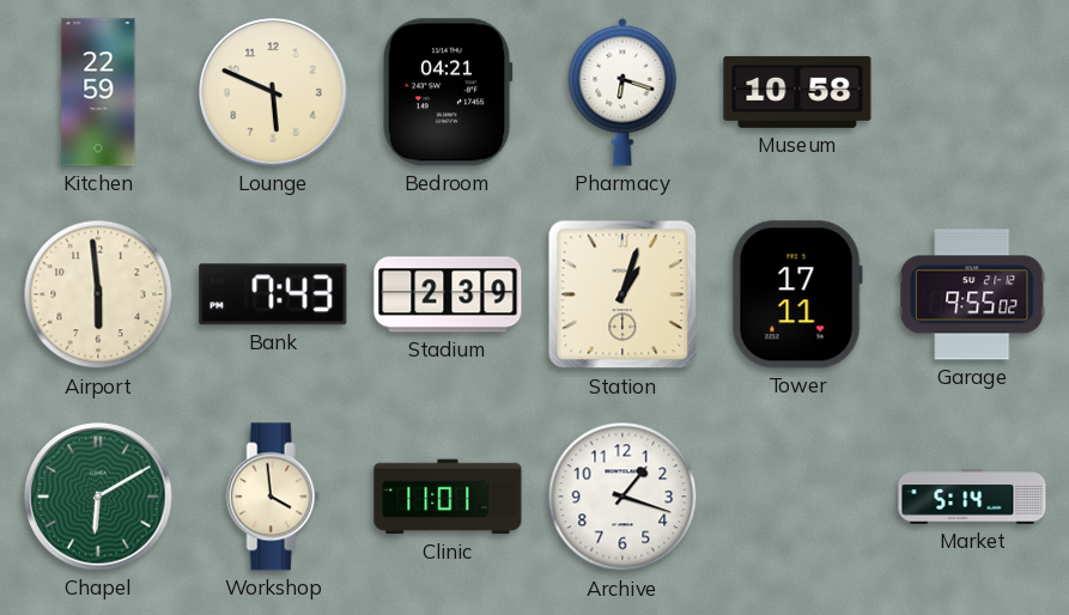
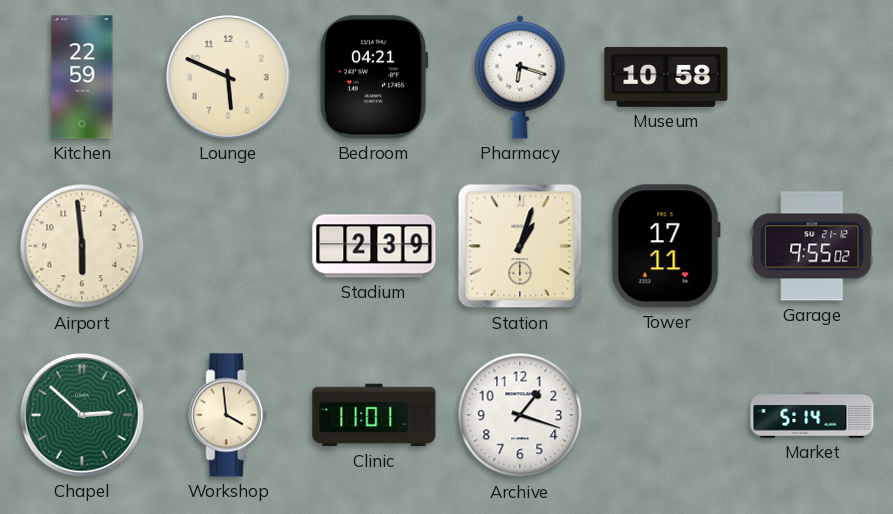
Bank: 7:43 -> none (273, 294)
Chapel: 6:10 -> 2:52 (82, 415)
